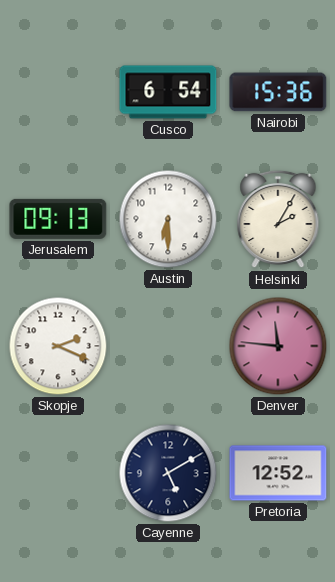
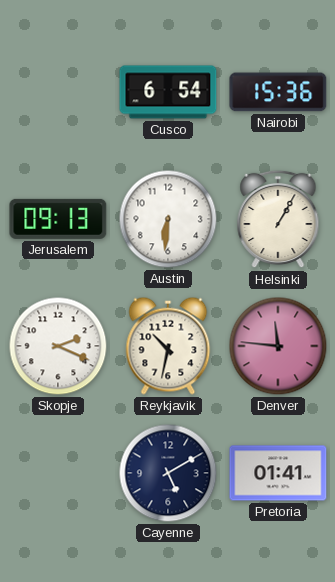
Austin: 6:30 -> 6:31 (168, 219)
Helsinki: 2:05 -> 1:05 (278, 219)
Reykjavik: none -> 10:32 (168, 346)
Pretoria: 12:52 -> 01:41 (278, 473)
